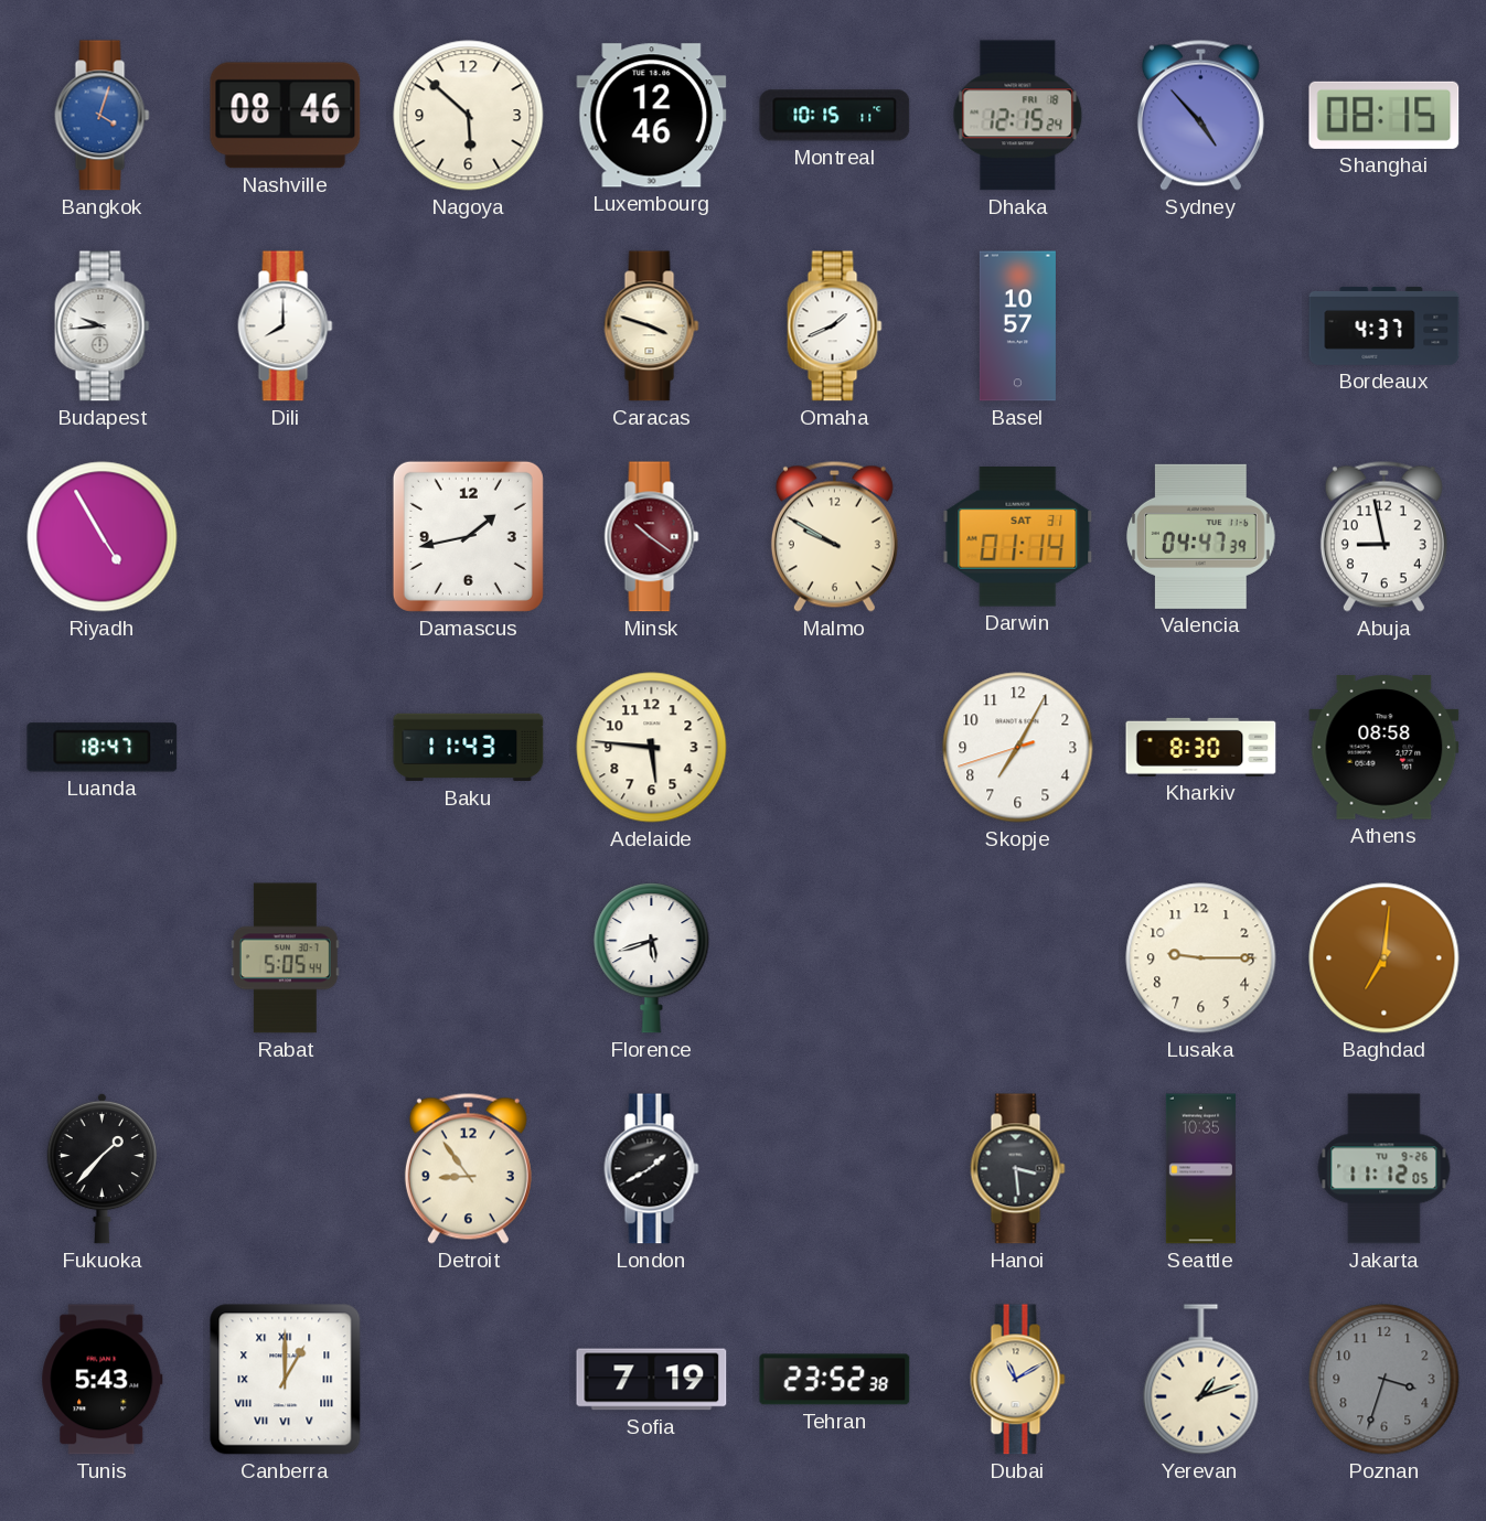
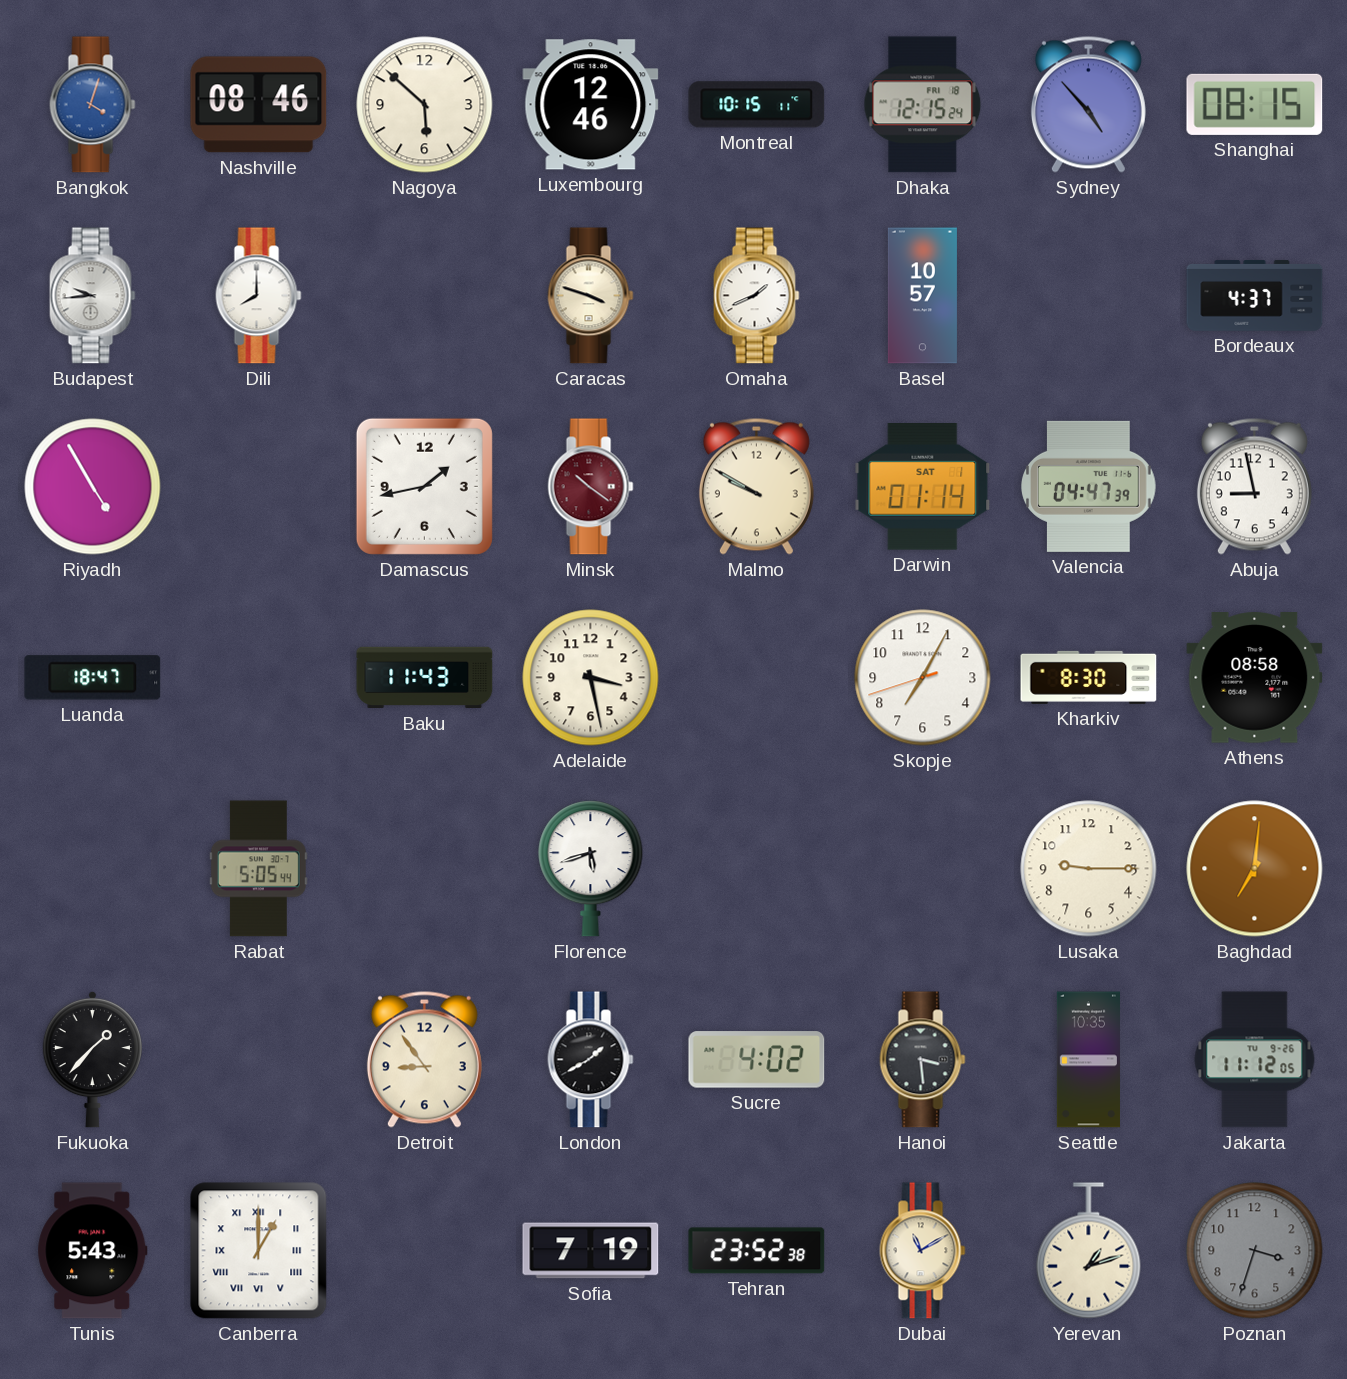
Darwin date: SAT 31 -> SAT 1 (923, 487)
Adelaide: 5:46 -> 3:28 (591, 678)
Sucre: none -> 4:02 (757, 1060)
